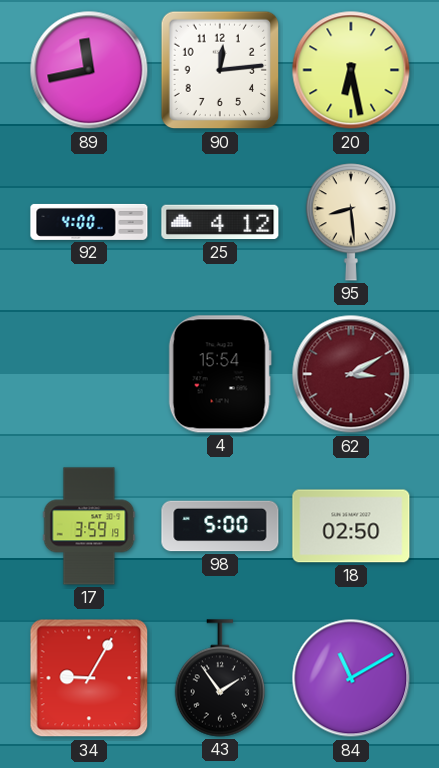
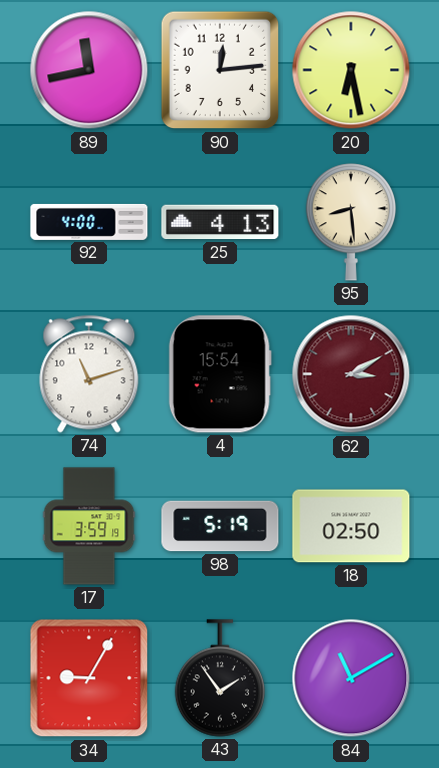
25: 4:12 -> 4:13 (220, 222)
74: none -> 11:12 (89, 374)
98: 5:00 -> 5:19 (220, 526)
